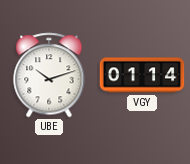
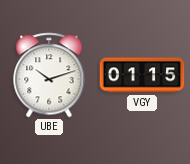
VGY: 01:14 -> 01:15 (142, 75)
